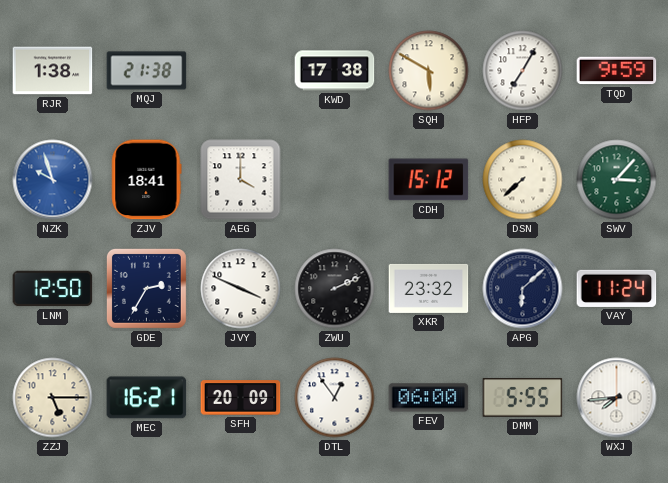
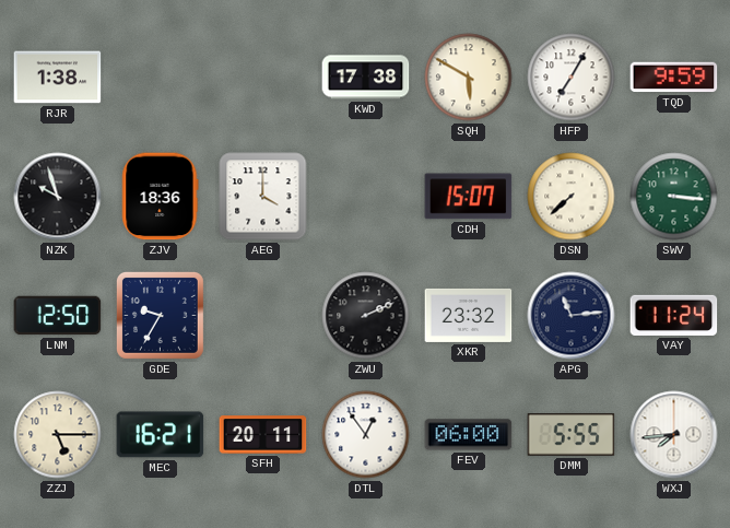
MQJ: 21:38 -> none (147, 71)
NZK dial: blue -> black (58, 197)
ZJV: 18:41 -> 18:36 (161, 197)
CDH: 15:12 -> 15:07 (469, 197)
SWV: 3:07 -> 3:16 (674, 197)
GDE: 2:35 -> 9:35 (160, 315)
JVY: 3:49 -> none (241, 289)
APG: 6:08 -> 11:14 (572, 316)
SFH: 20:09 -> 20:11 (263, 435)
